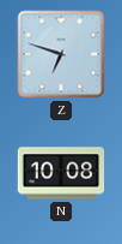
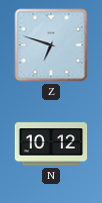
N: 10:08 -> 10:12 (51, 144)
